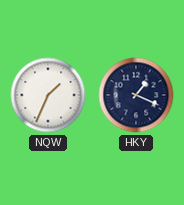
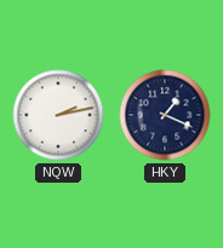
NQW: 1:34 -> 2:13 (58, 115)
